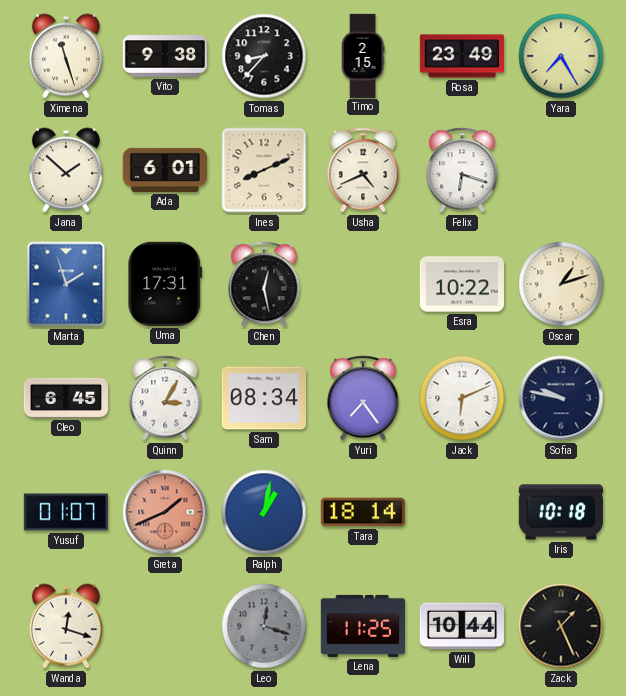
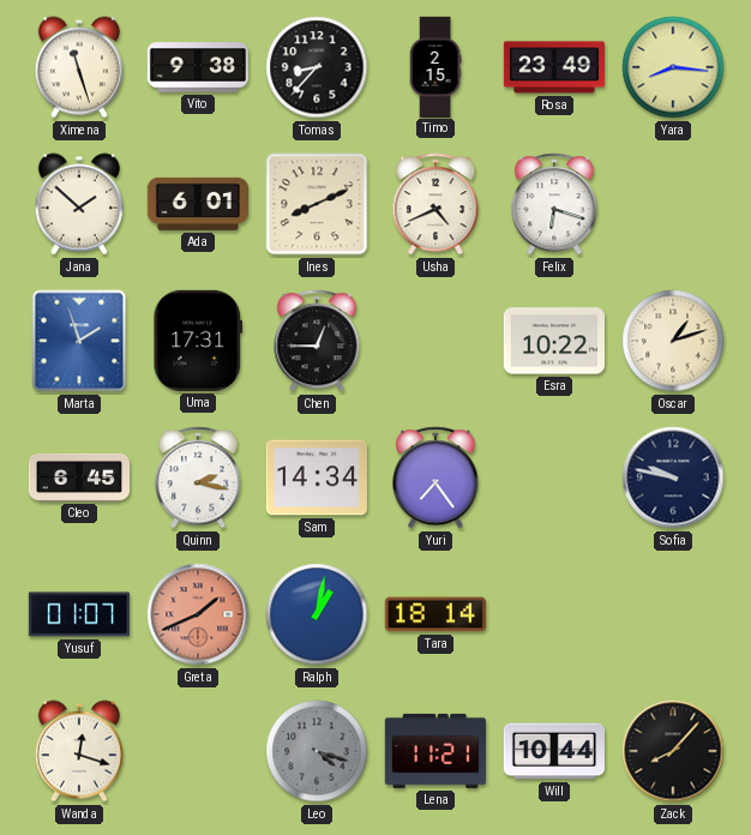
Yara: 7:25 -> 8:16 (673, 67)
Chen: 12:28 -> 12:45 (317, 341)
Quinn: 3:05 -> 2:17 (198, 477)
Sam: 08:34 -> 14:34 (317, 477)
Jack: 6:11 -> none (462, 398)
Iris: 10:18 -> none (561, 512)
Leo: 12:18 -> 4:18 (317, 751)
Lena: 11:25 -> 11:21 (434, 751)
Zack: 1:26 -> 8:07 (673, 751)
